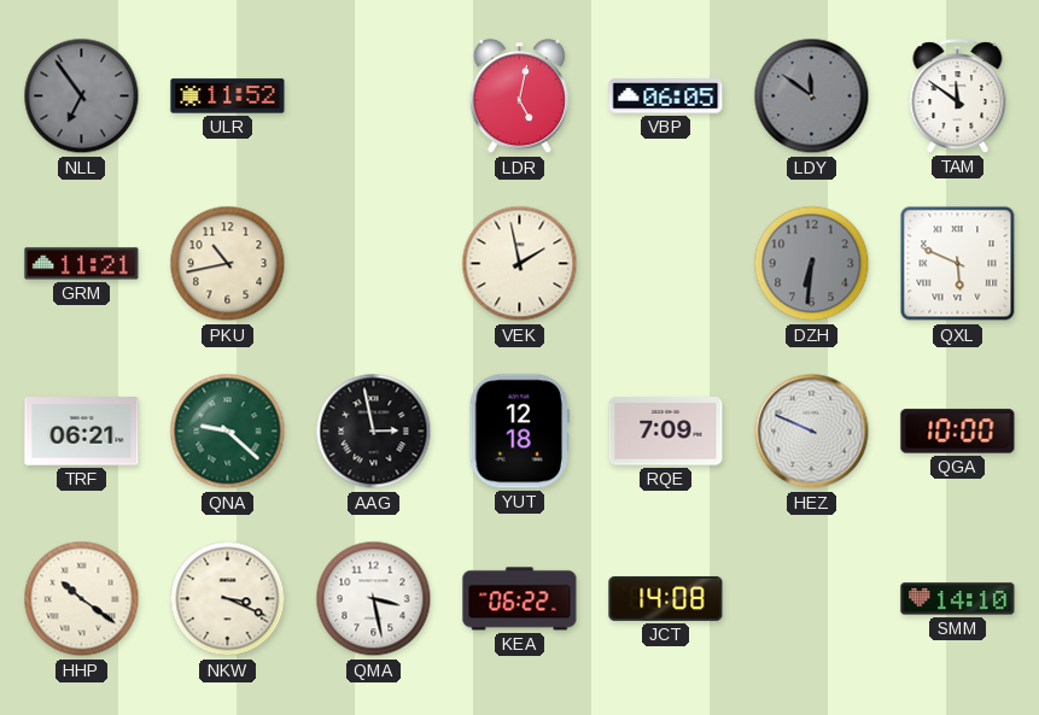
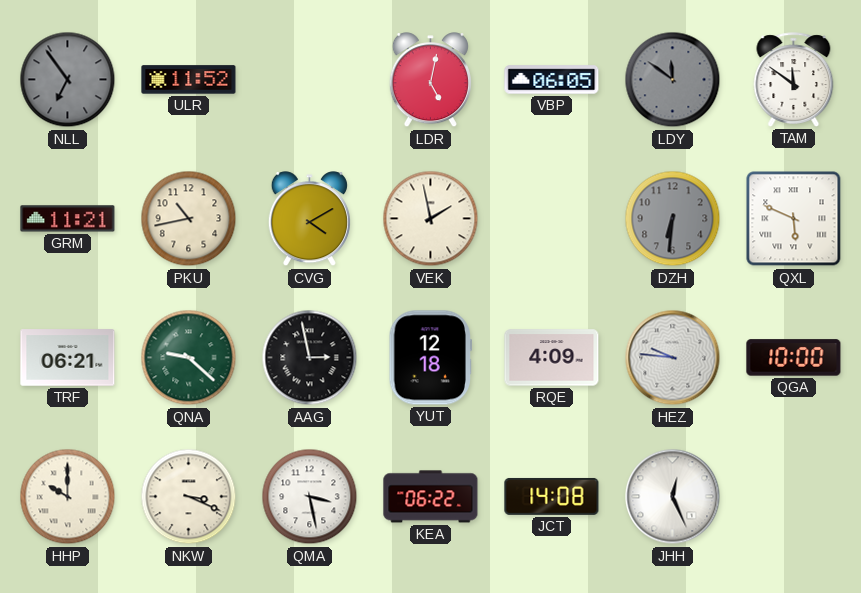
CVG: none -> 4:10 (309, 219)
RQE: 7:09 -> 4:09 (552, 358)
HEZ: 9:49 -> 9:46 (673, 358)
HHP: 10:21 -> 10:00 (68, 497)
JHH: none -> 12:26 (673, 497)
SMM: 14:10 -> none (958, 599)
